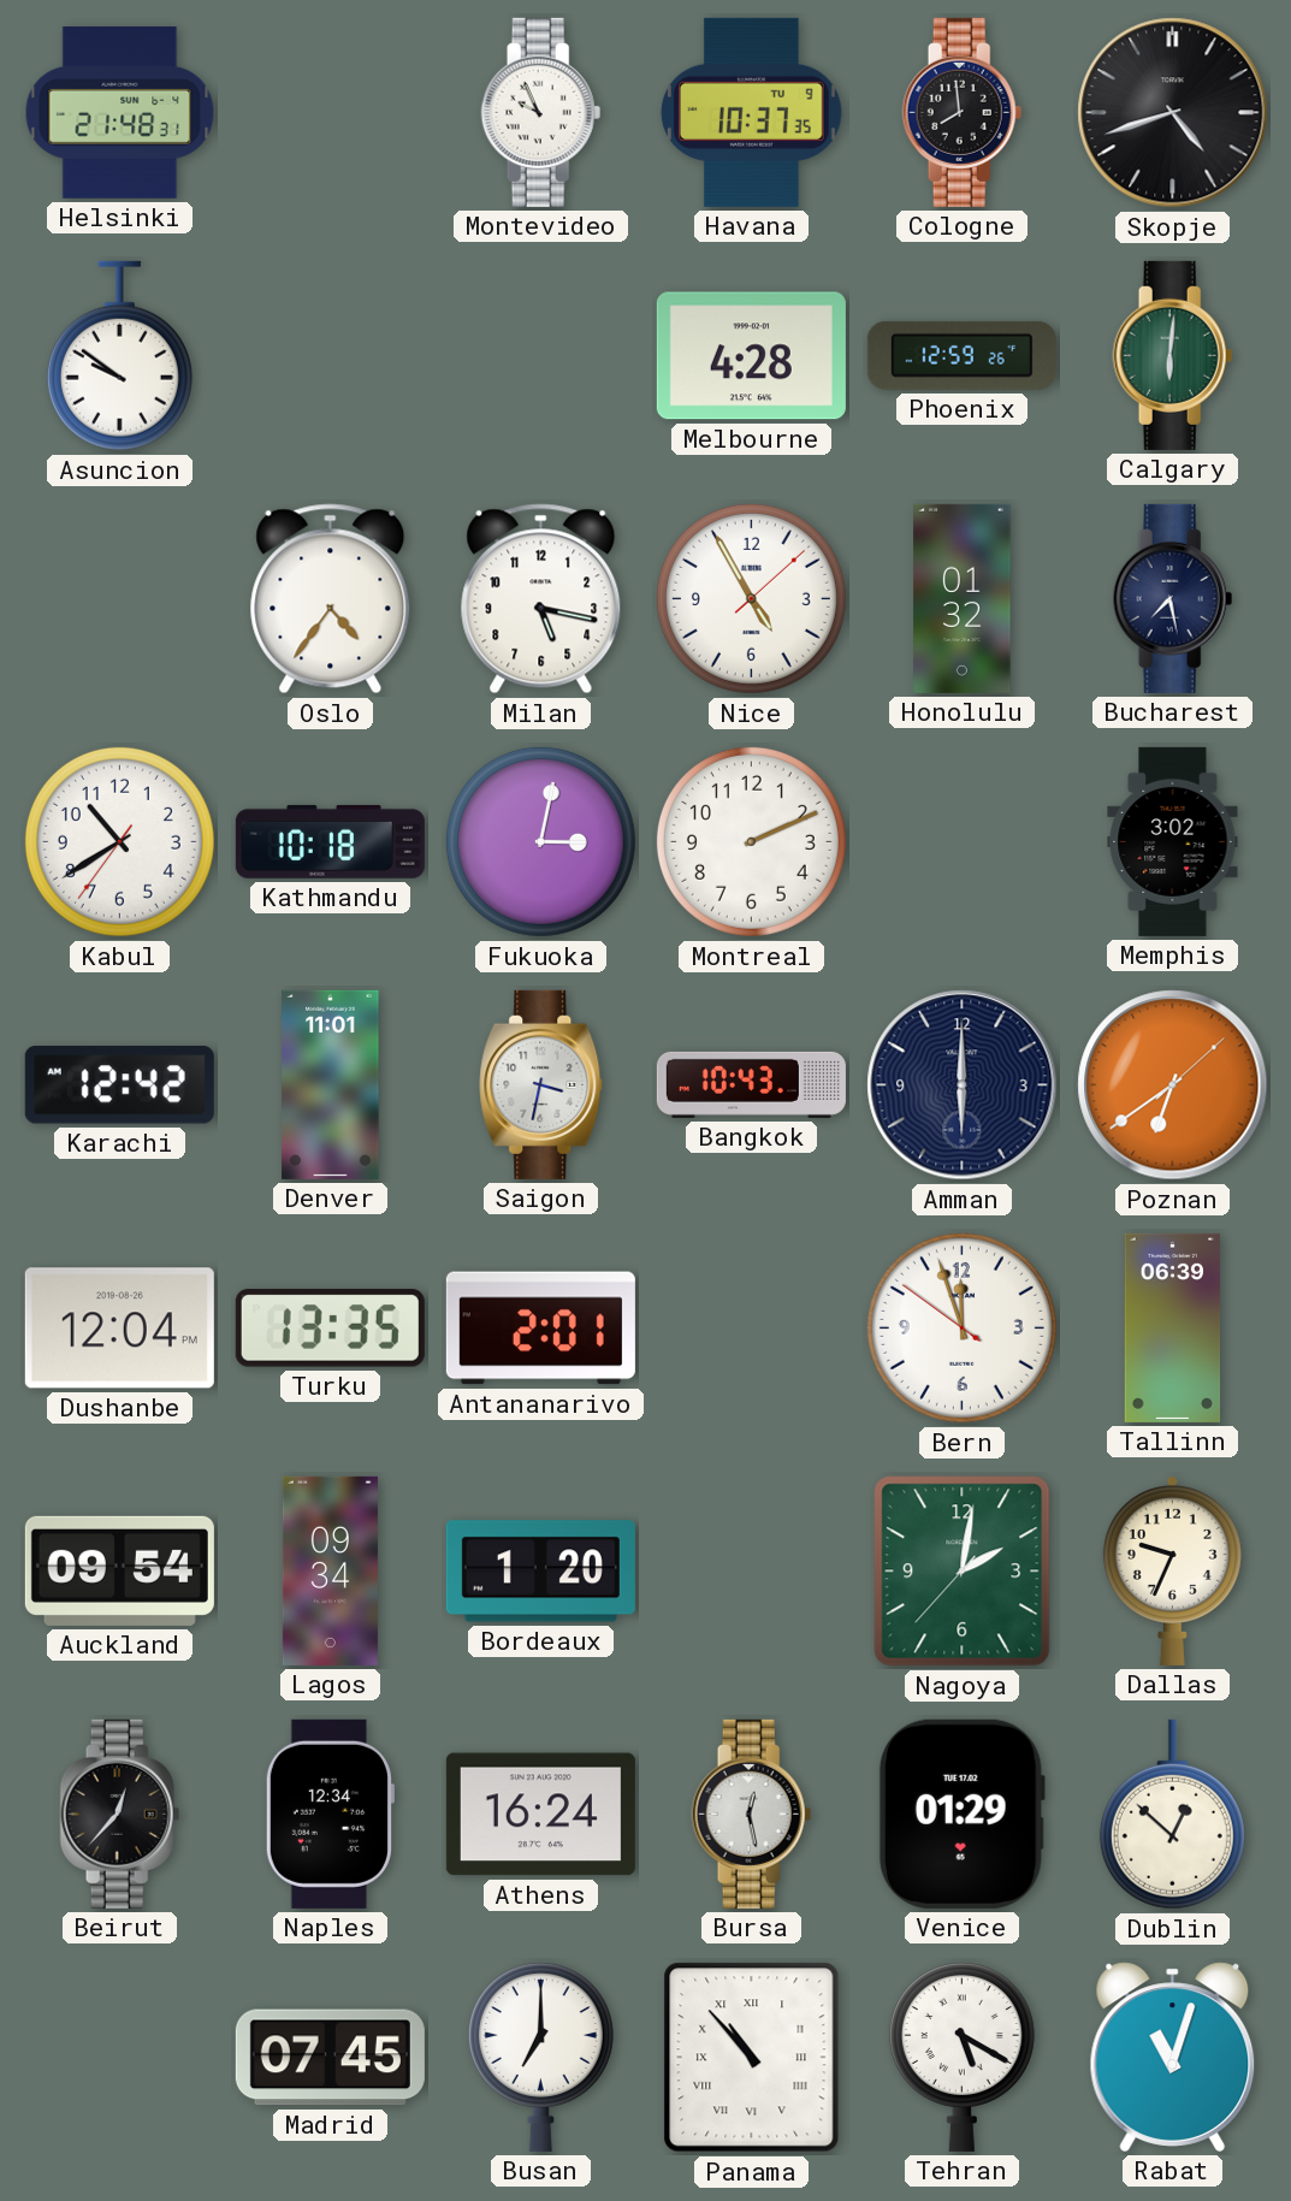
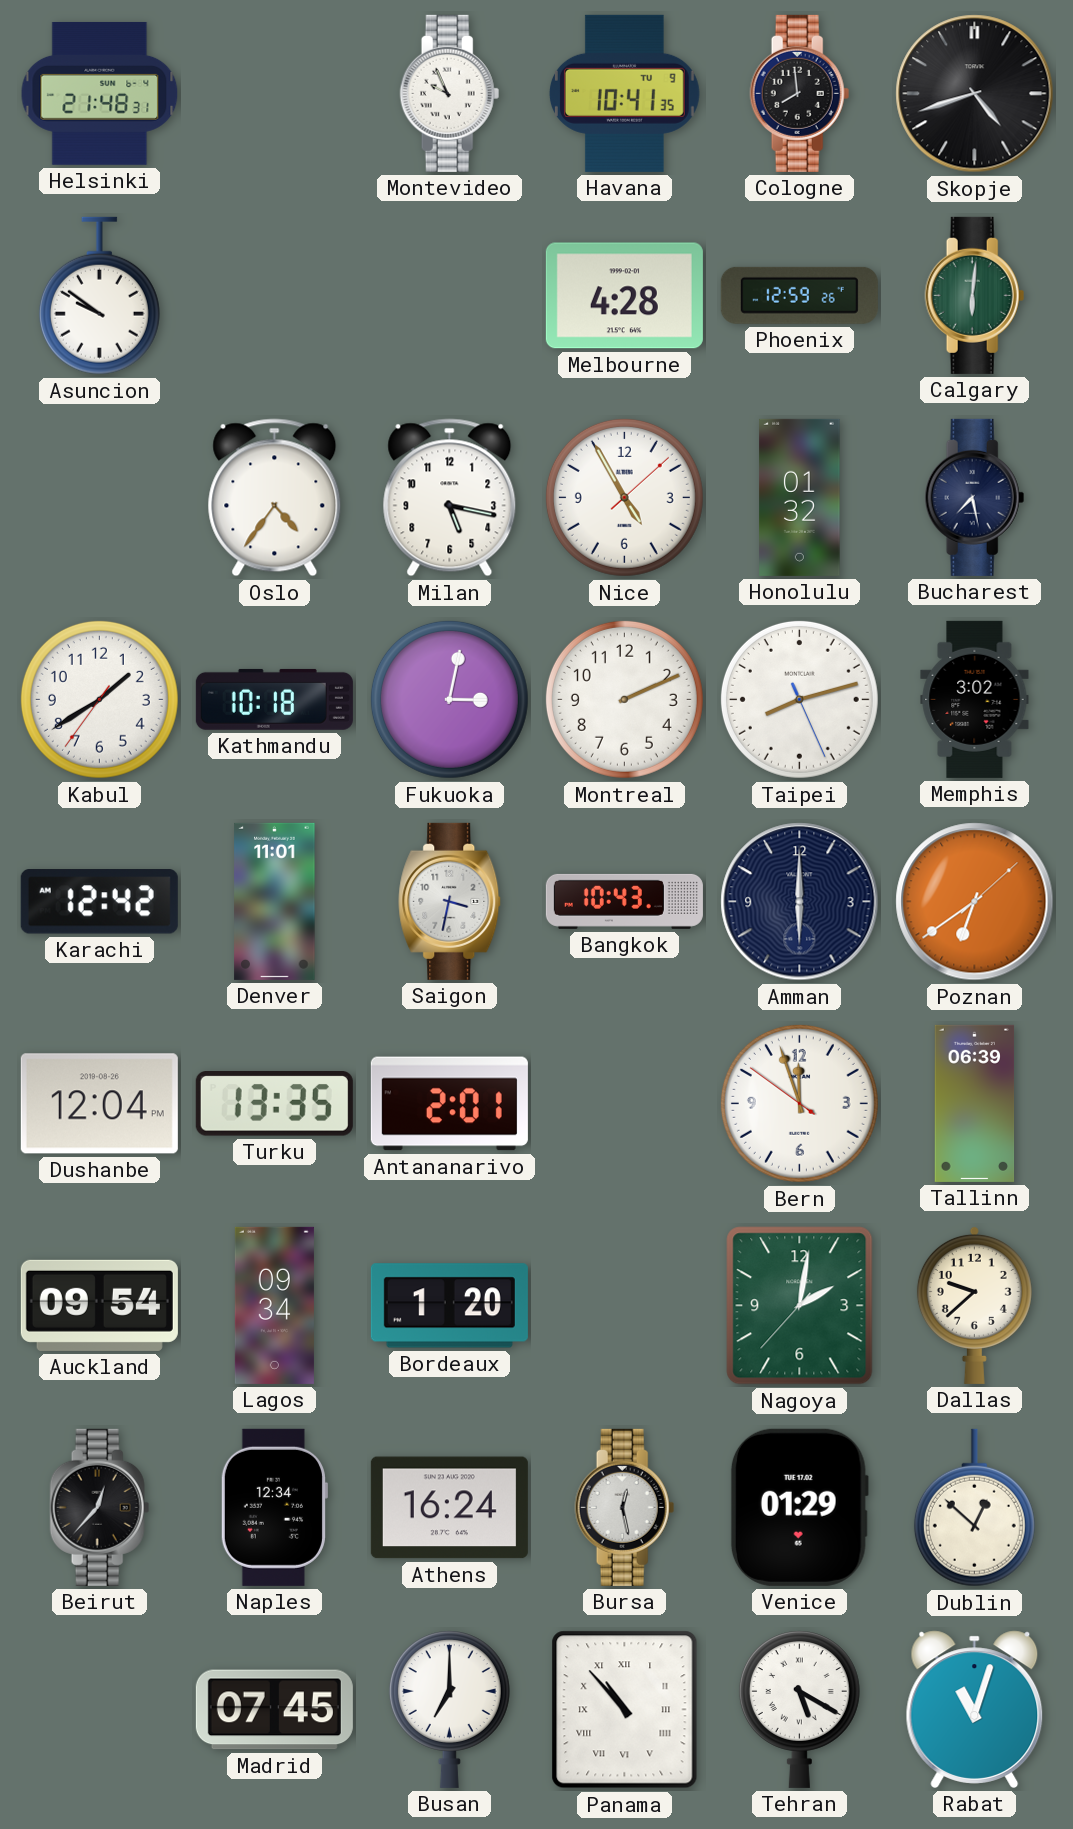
Havana: 10:37 -> 10:41 (624, 93)
Kabul: 10:39 -> 1:39 (99, 699)
Taipei: none -> 8:12 (799, 699)
Dallas: 9:34 -> 9:38 (974, 1305)
